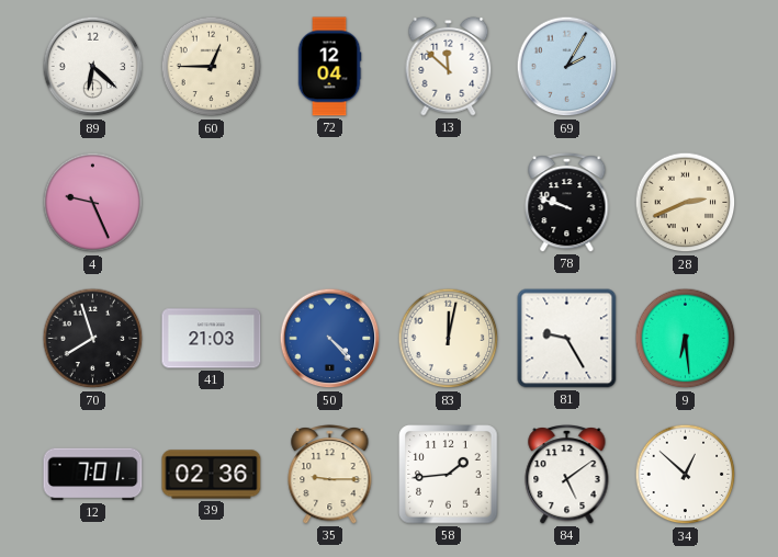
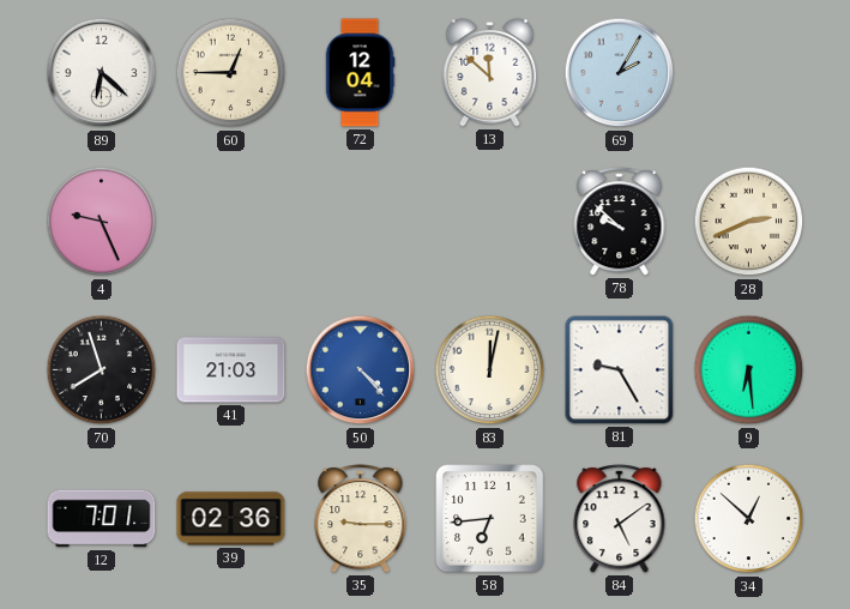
78: 9:48 -> 9:52 (620, 222)
58: 1:44 -> 6:44 (490, 519)
